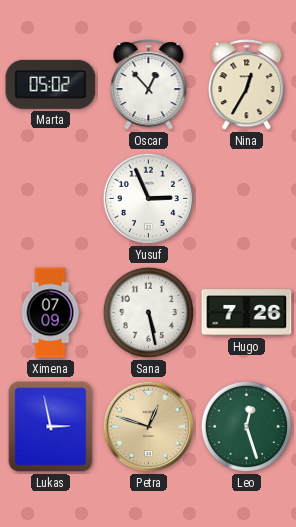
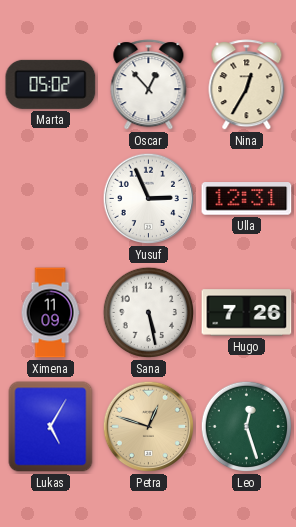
Ulla: none -> 12:31 (247, 199)
Ximena: 07:09 -> 11:09 (50, 313)
Lukas: 2:58 -> 5:05 (51, 427)
